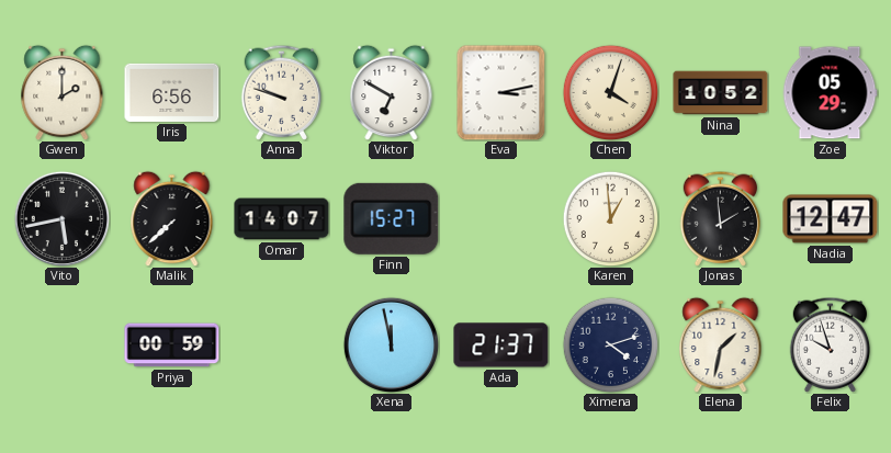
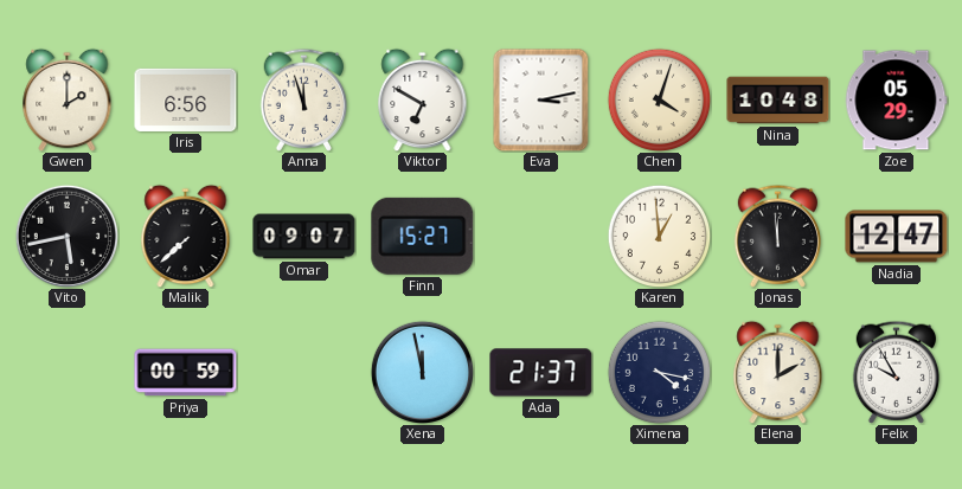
Anna: 9:48 -> 11:57 (304, 99)
Nina: 10:52 -> 10:48 (778, 101)
Omar: 14:07 -> 09:07 (304, 237)
Jonas: 1:59 -> 11:59 (778, 236)
Ximena: 4:12 -> 4:17 (659, 372)
Elena: 1:32 -> 2:00 (778, 372)
Felix: 9:57 -> 9:55 (897, 372)
